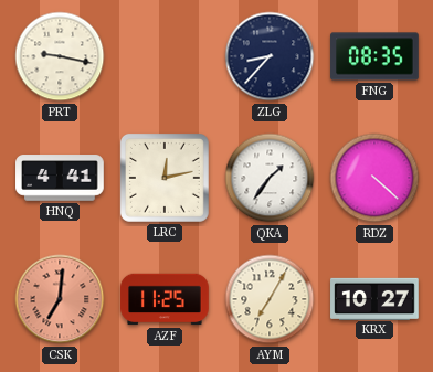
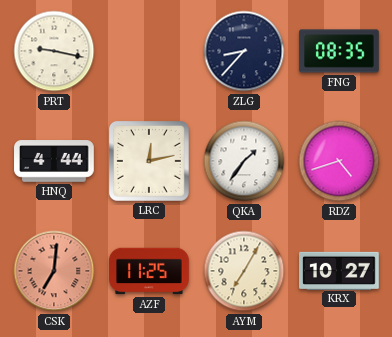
HNQ: 4:41 -> 4:44 (54, 161)
RDZ: 4:22 -> 4:42 (339, 161)
